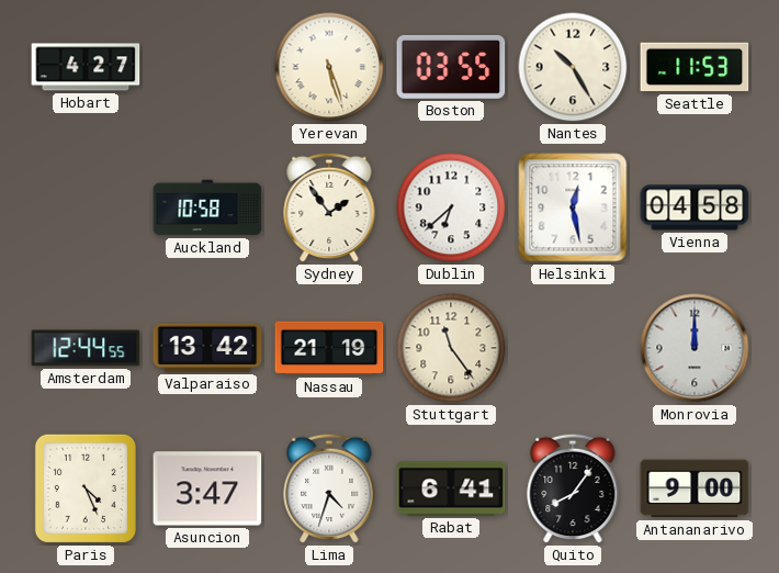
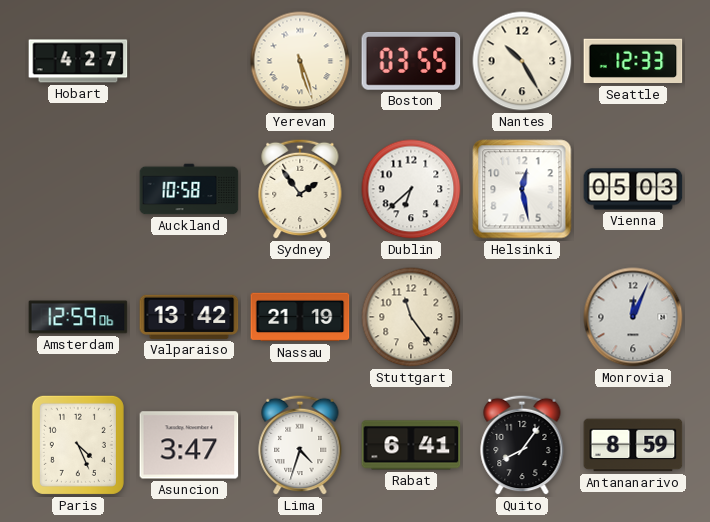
Seattle: 11:53 -> 12:33 (633, 61)
Vienna: 04:58 -> 05:03 (633, 189)
Amsterdam: 12:44 -> 12:59 (78, 317)
Monrovia: 12:00 -> 12:04 (633, 317)
Antananarivo: 9:00 -> 8:59 (633, 445)
